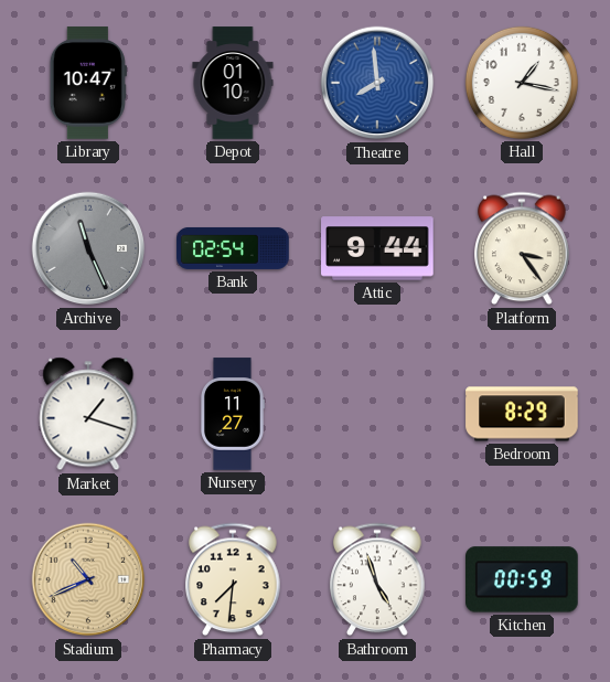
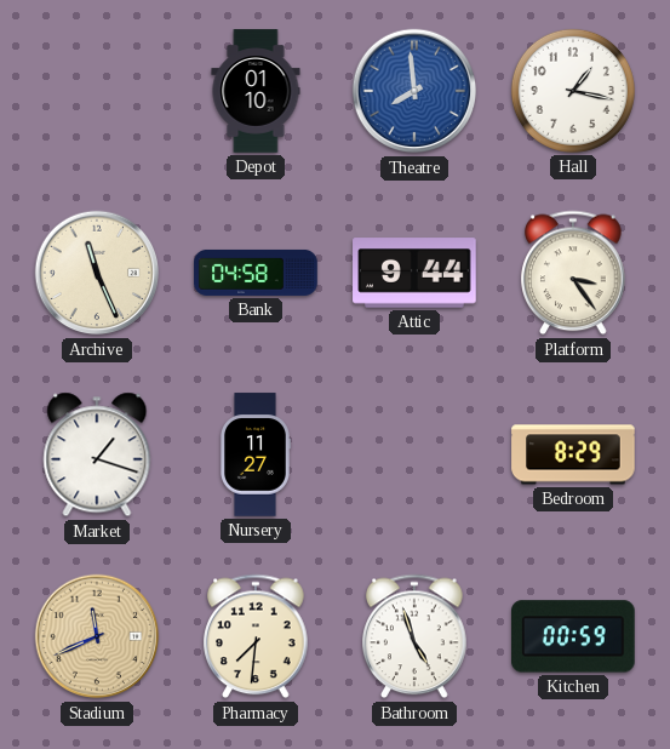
Library: 10:47 -> none (88, 83)
Archive dial: grey -> cream (97, 273)
Bank: 02:54 -> 04:58 (256, 273)
Stadium: 10:41 -> 11:41 (97, 636)
